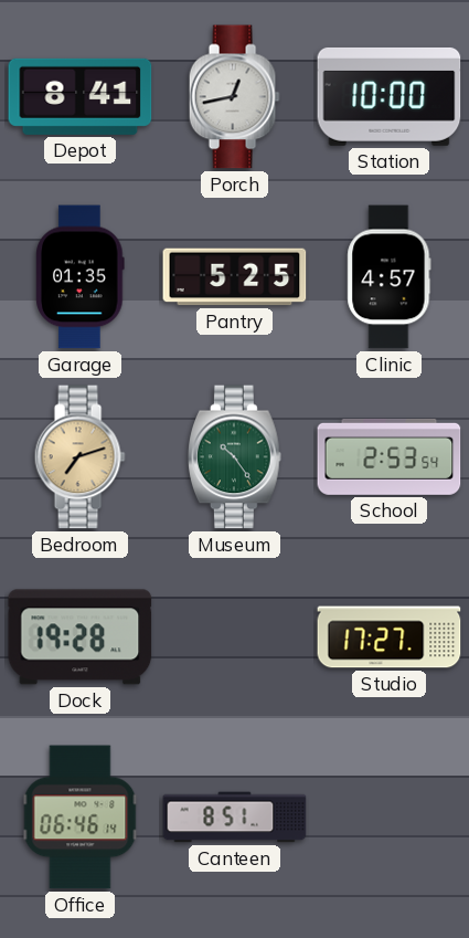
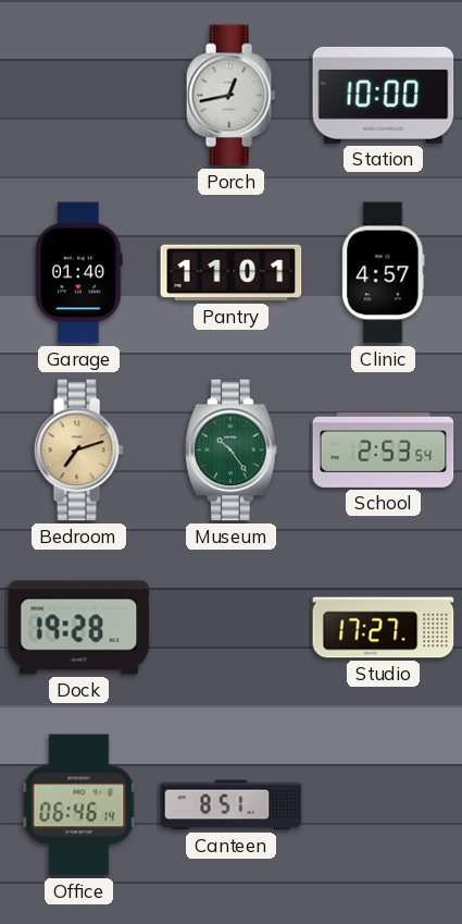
Depot: 8:41 -> none (81, 96)
Garage: 01:35 -> 01:40 (79, 273)
Pantry: 5:25 -> 11:01 (232, 273)
